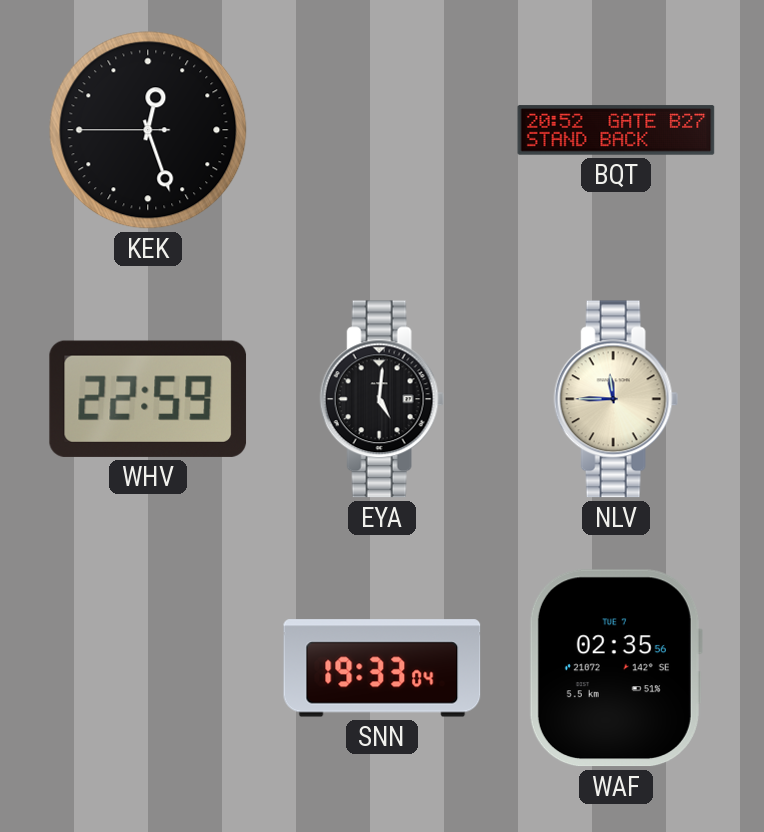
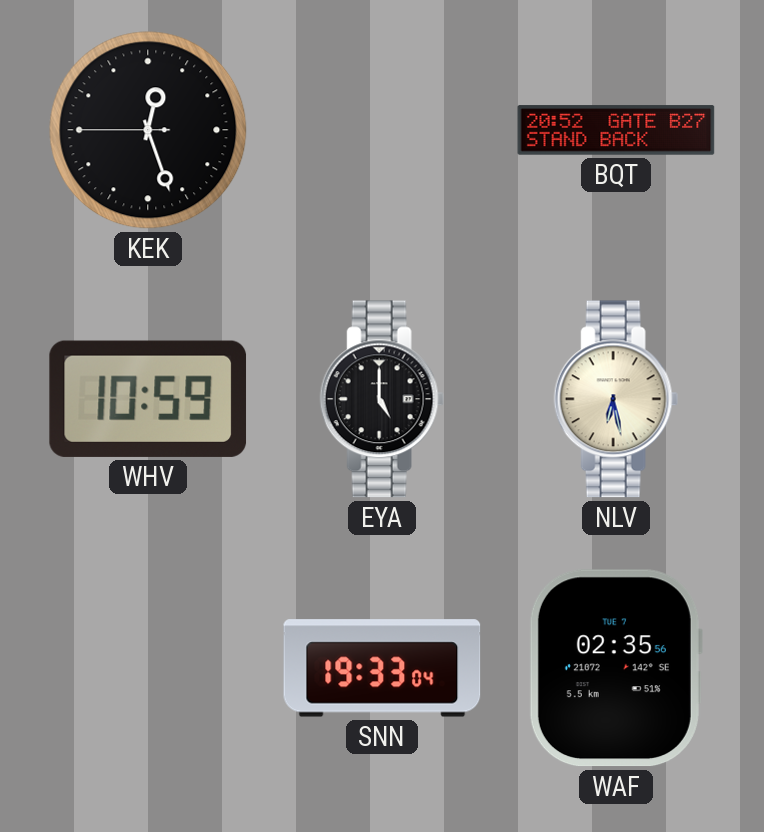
WHV: 22:59 -> 10:59 (148, 399)
EYA: 5:01 -> 5:00 (382, 399)
NLV: 11:45 -> 6:28 (616, 399)
